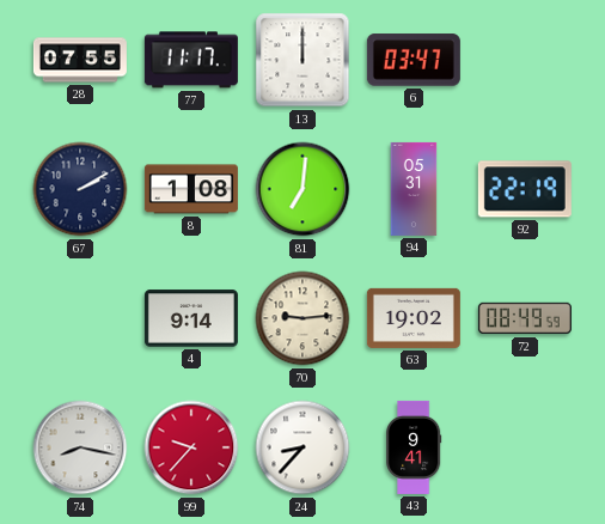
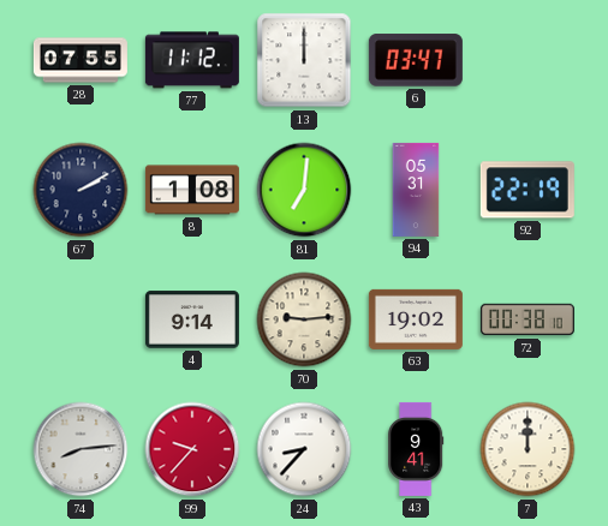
77: 11:17 -> 11:12 (192, 60)
72: 08:49 -> 00:38 (527, 319)
74: 8:17 -> 8:14 (81, 449)
7: none -> 12:00 (527, 449)
